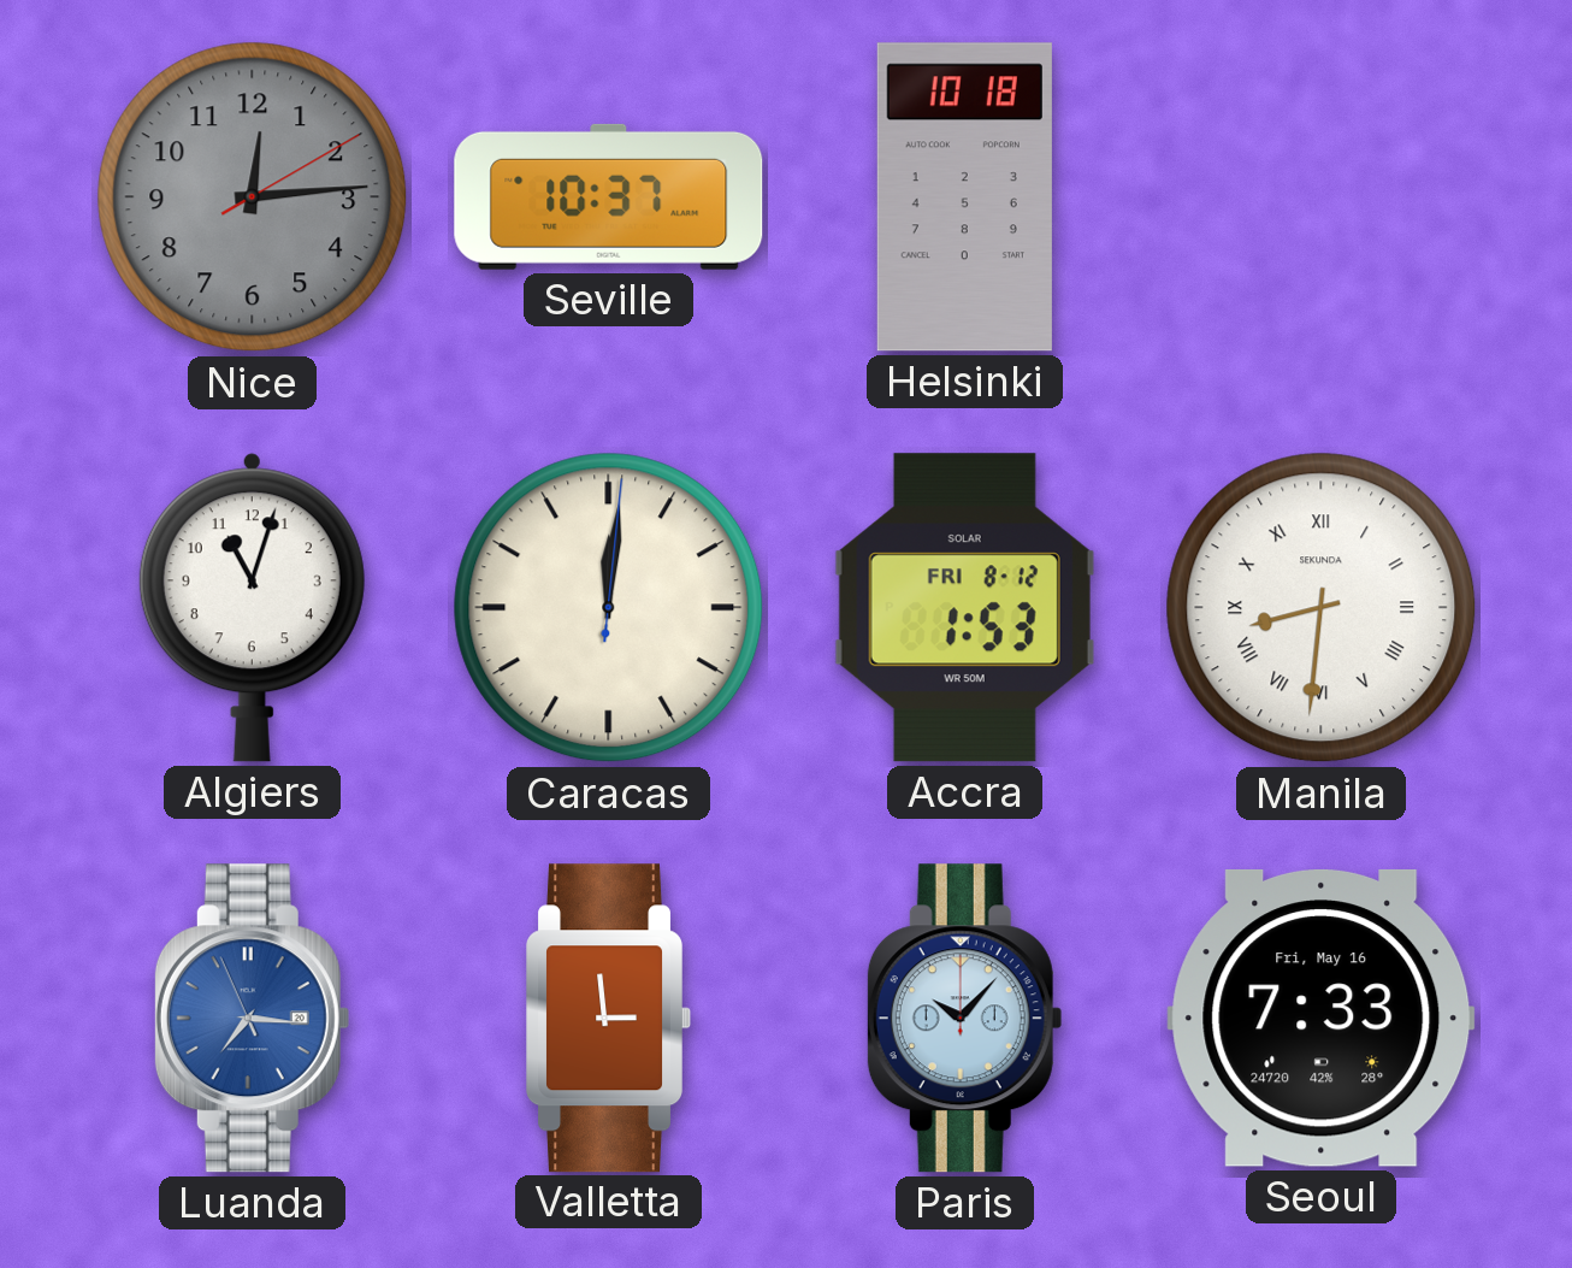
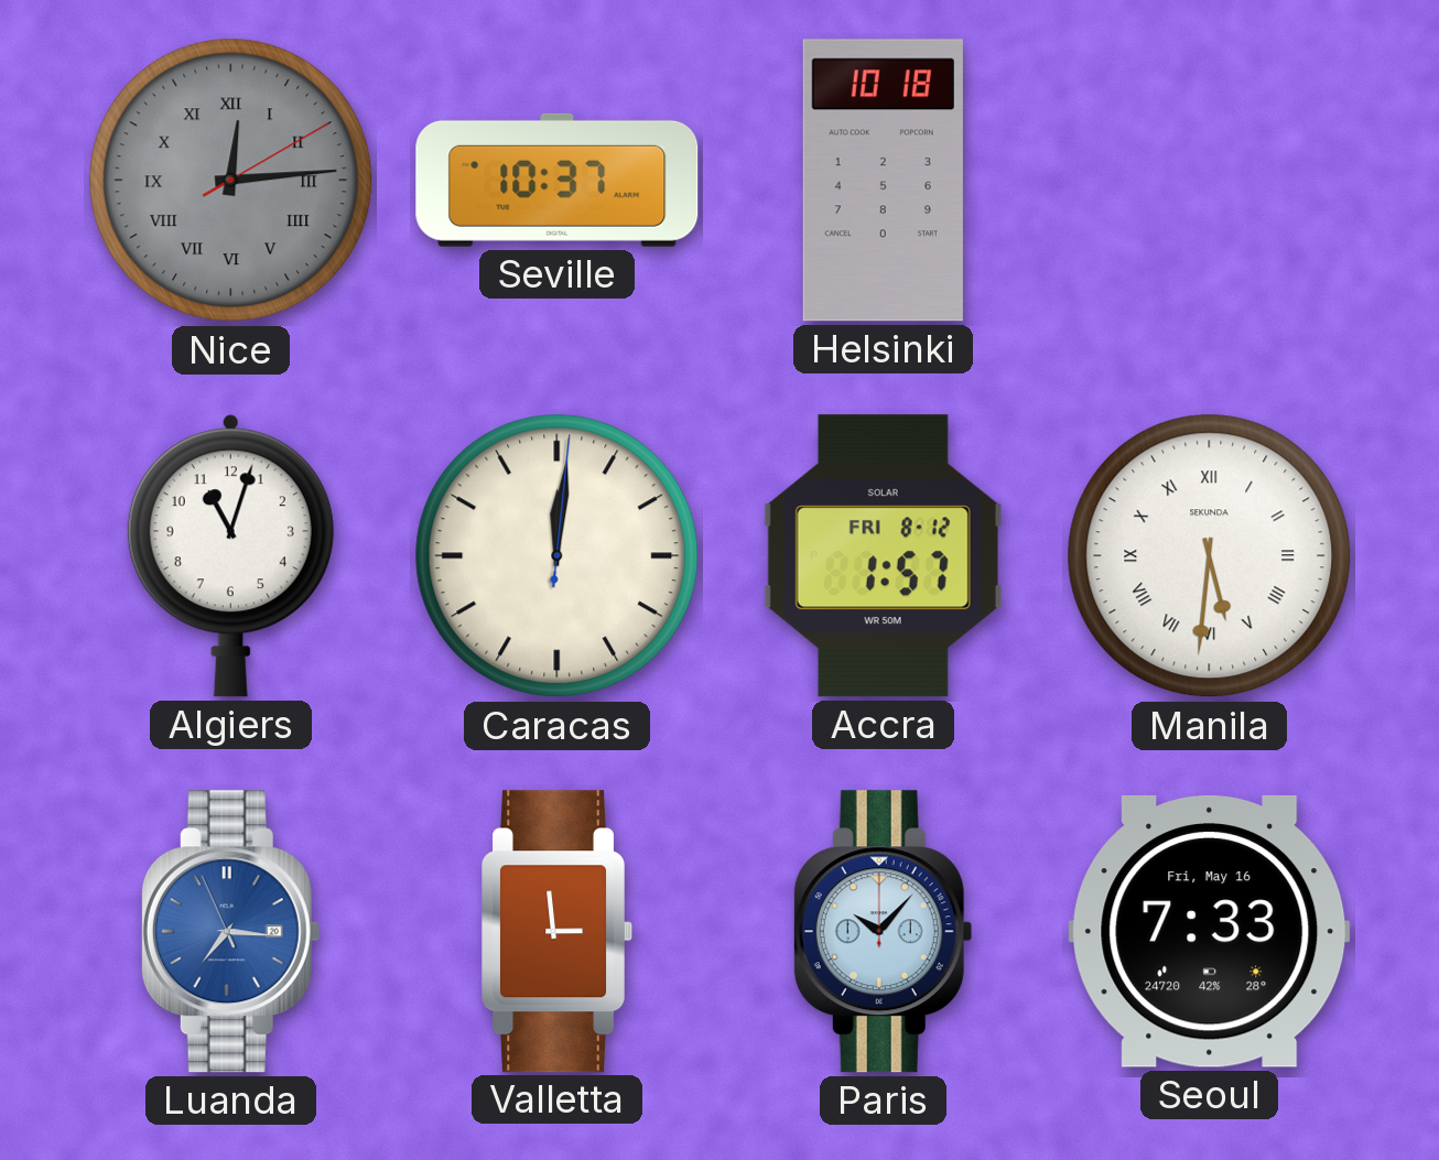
Nice numerals: Arabic -> Roman (231, 181)
Accra: 1:53 -> 1:57 (883, 556)
Manila: 8:31 -> 5:31 (1210, 556)
